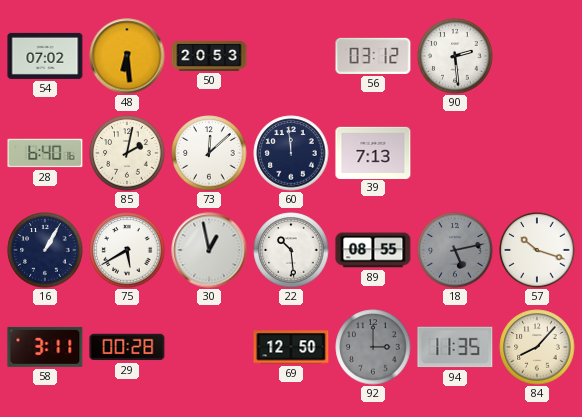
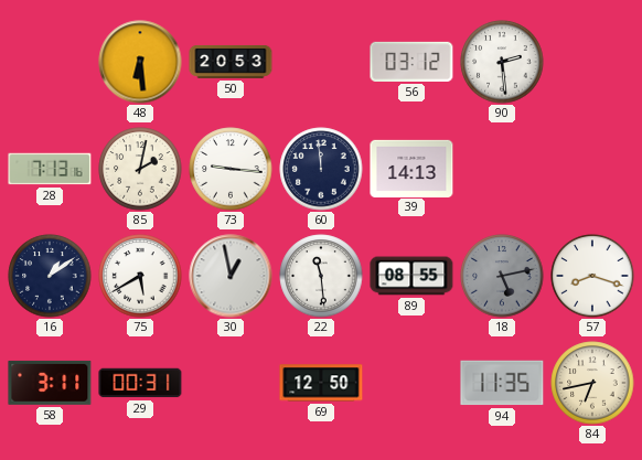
54: 07:02 -> none (45, 56)
28: 6:40 -> 7:13 (50, 169)
73: 12:08 -> 9:16 (231, 169)
39: 7:13 -> 14:13 (411, 168)
16: 1:05 -> 1:09 (50, 276)
22: 10:29 -> 11:29 (321, 276)
57: 10:18 -> 8:18 (592, 276)
29: 00:28 -> 00:31 (140, 383)
92: 3:00 -> none (373, 347)
84: 8:07 -> 6:43 (592, 383)
